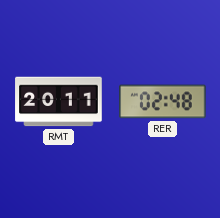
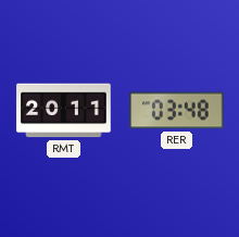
RER: 02:48 -> 03:48 (177, 111)
